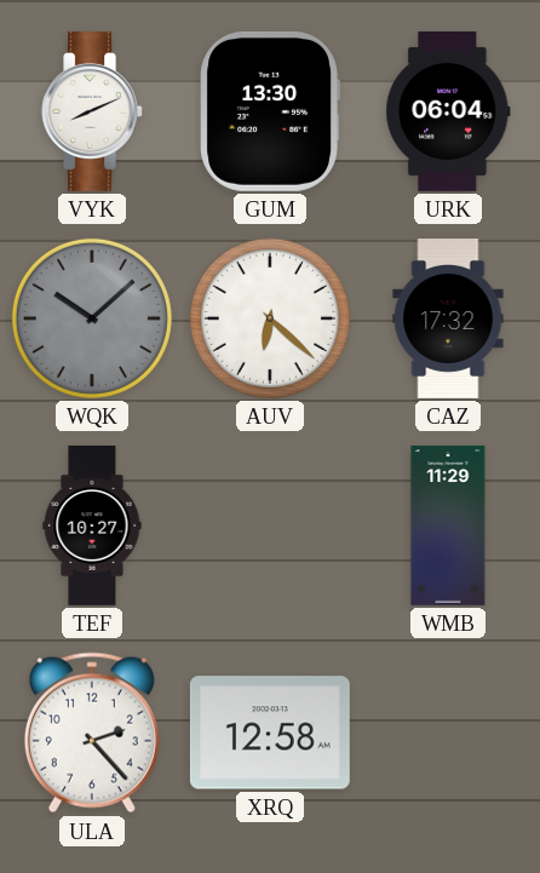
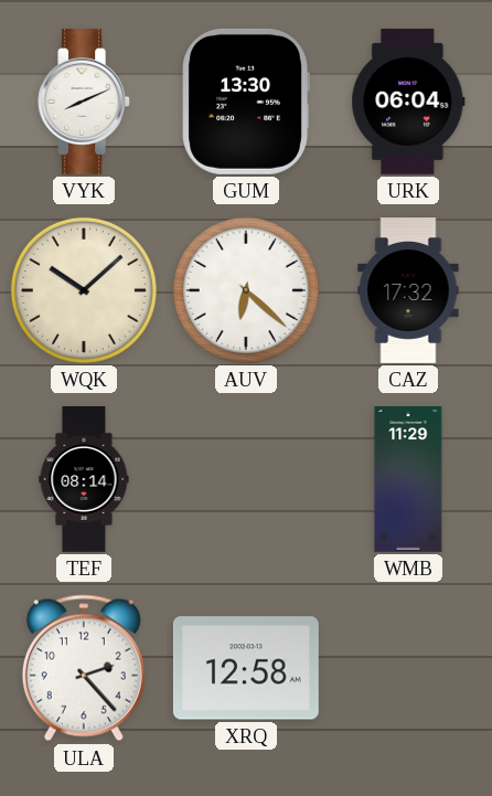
WQK dial: grey -> cream (84, 290)
TEF: 10:27 -> 08:14 (84, 479)
